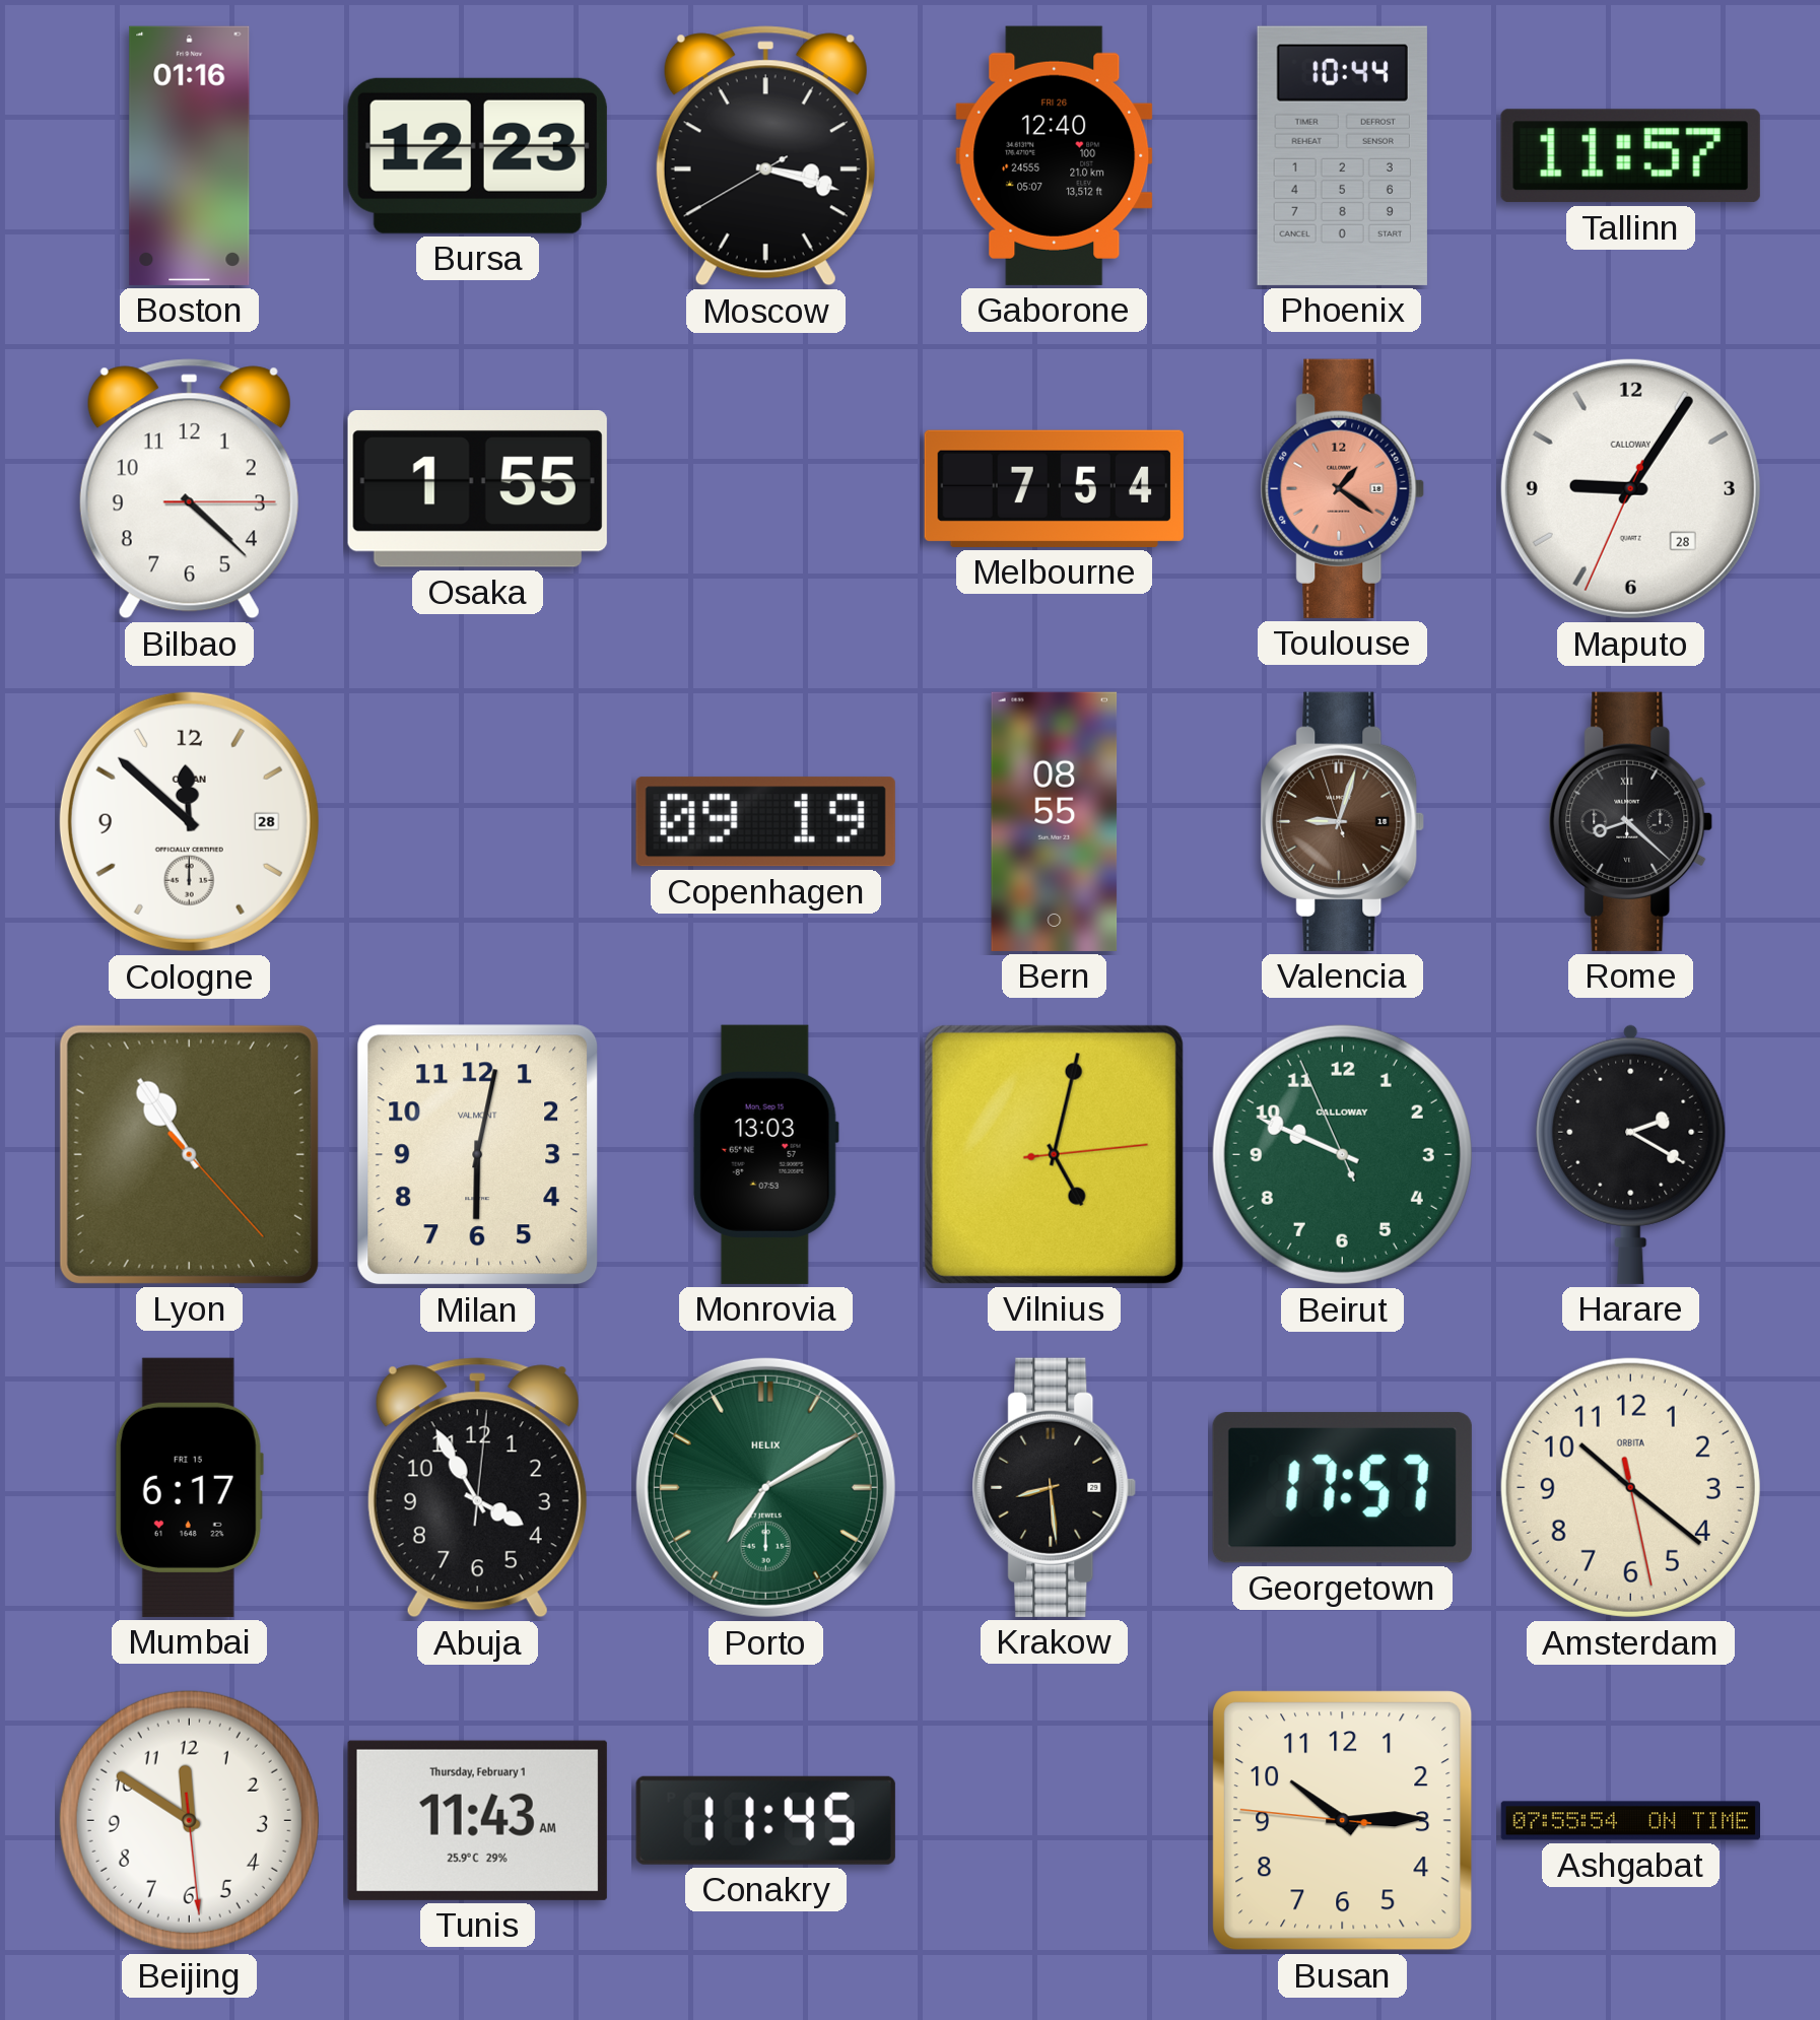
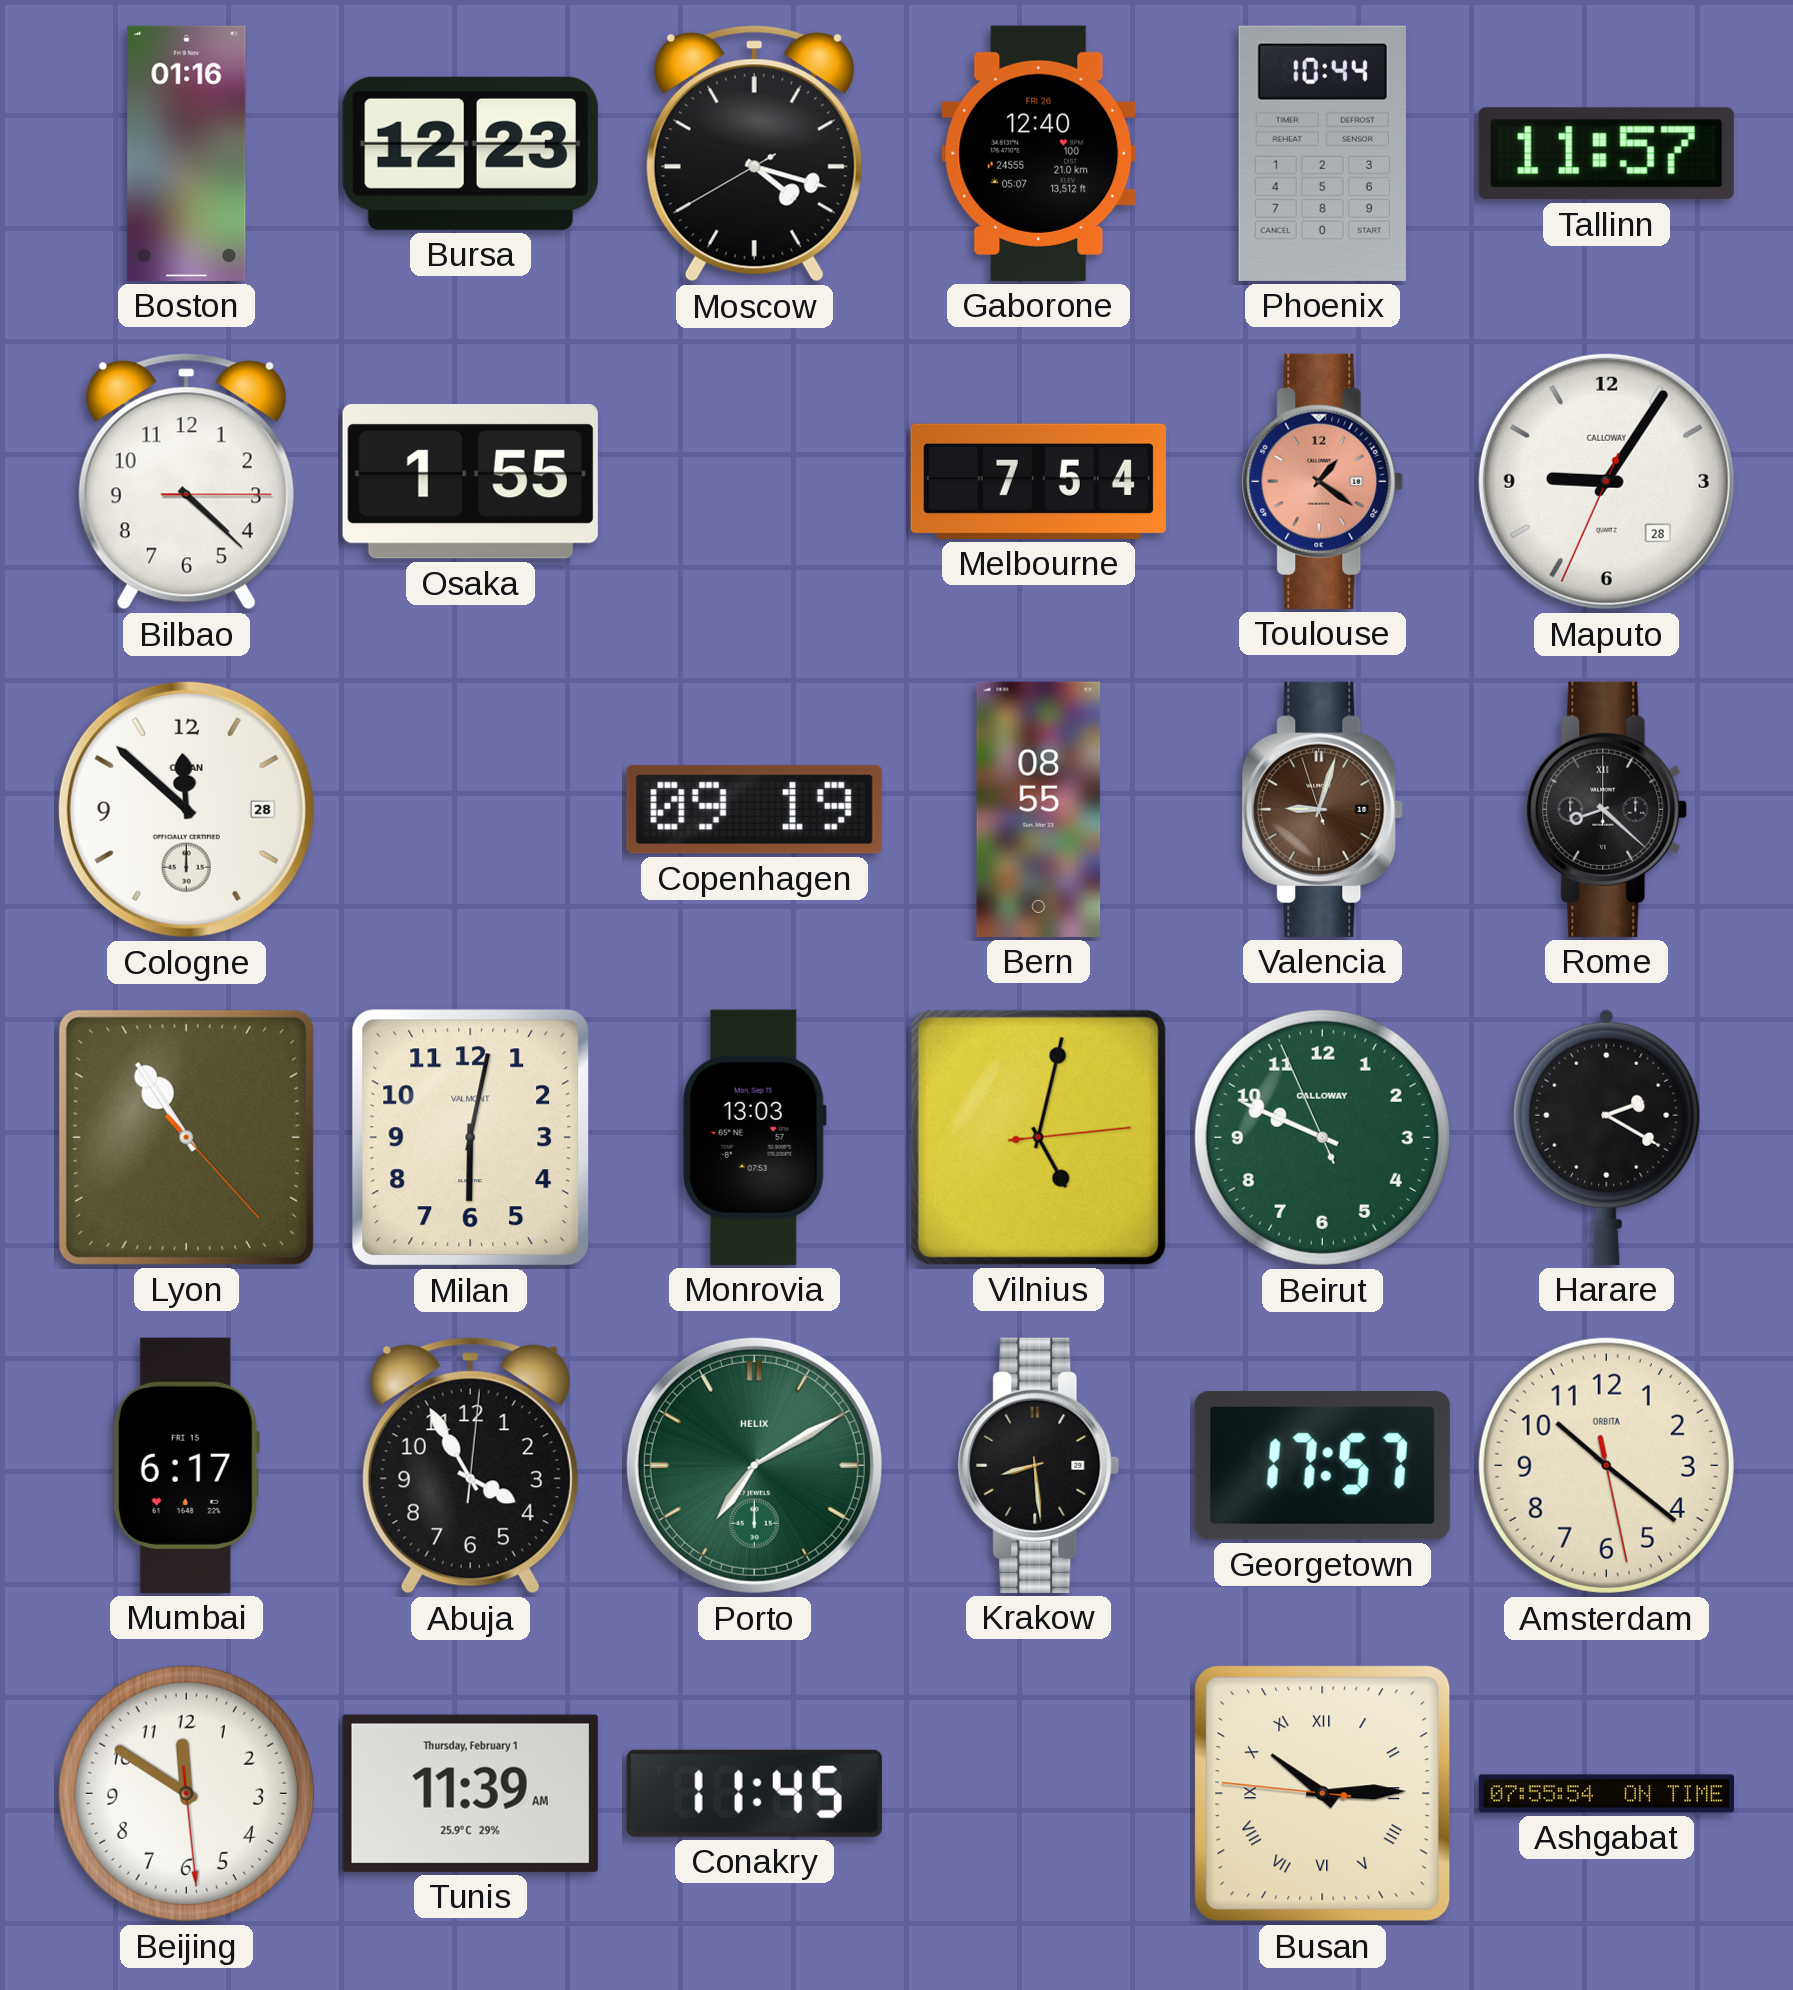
Moscow: 3:17 -> 4:17 (754, 154)
Tunis: 11:43 -> 11:39 (470, 1793)
Busan numerals: Arabic -> Roman (1323, 1794)
